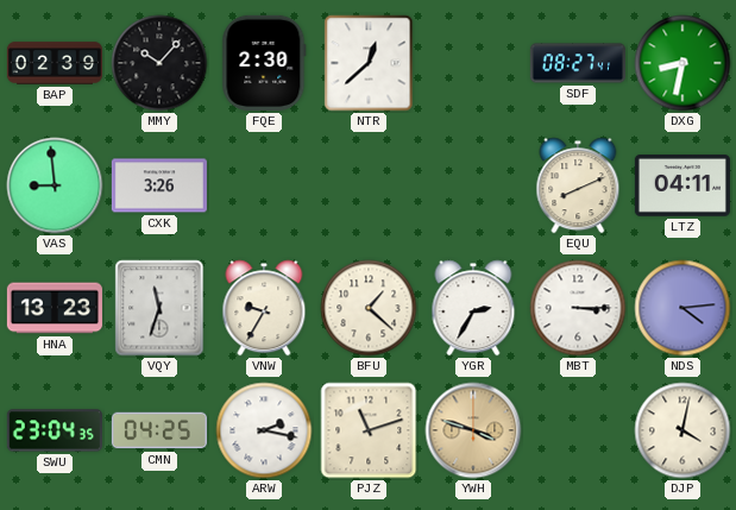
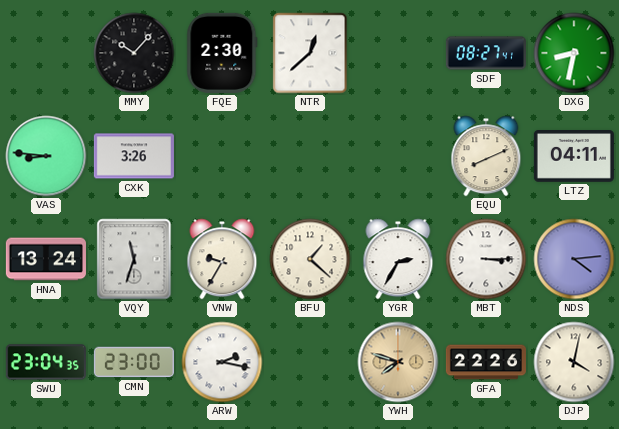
BAP: 02:39 -> none (55, 63)
VAS: 8:59 -> 8:46 (46, 156)
HNA: 13:23 -> 13:24 (46, 259)
CMN: 04:25 -> 23:00 (134, 362)
PJZ: 11:12 -> none (369, 430)
YWH: 3:48 -> 7:48 (398, 362)
GFA: none -> 22:26 (486, 362)
